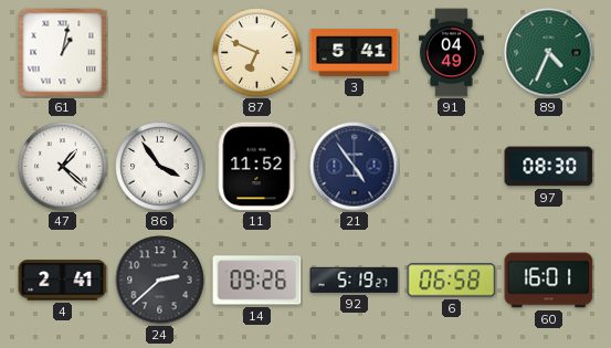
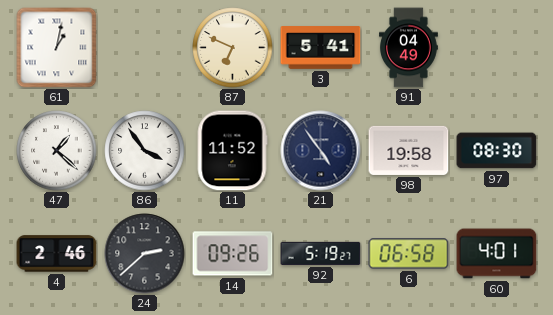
89: 4:34 -> none (549, 53)
98: none -> 19:58 (409, 150)
4: 2:41 -> 2:46 (57, 254)
60: 16:01 -> 4:01 (497, 254)
